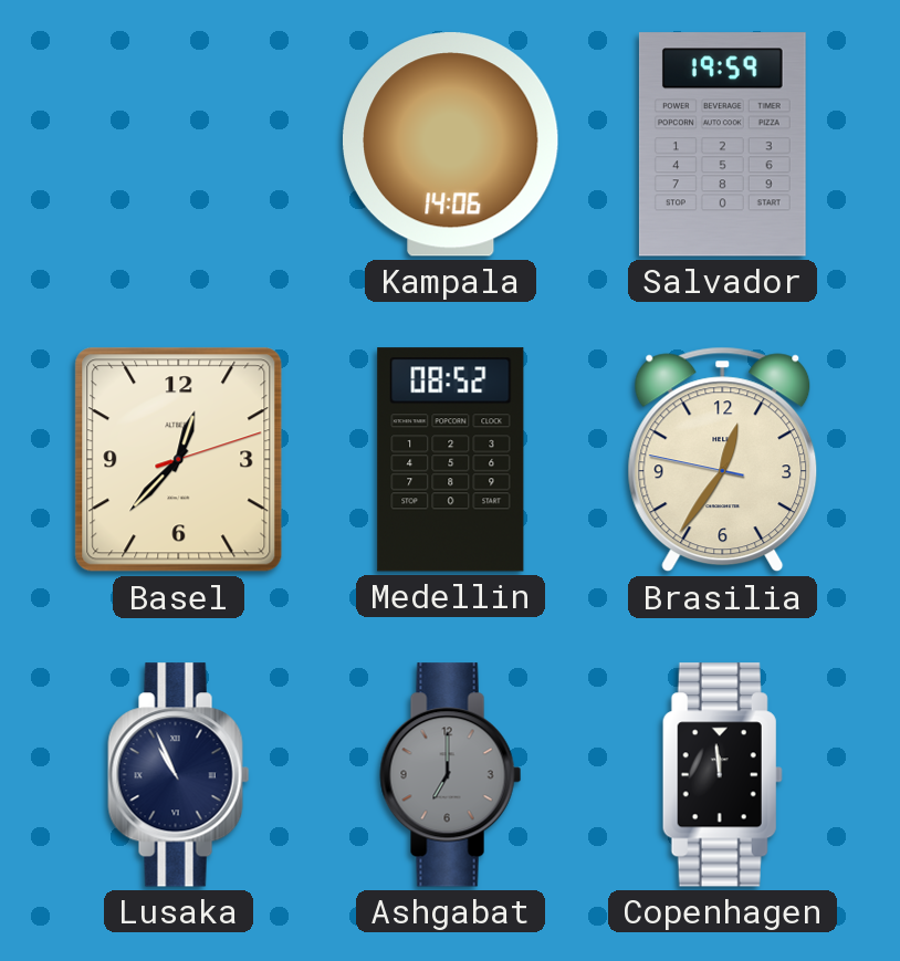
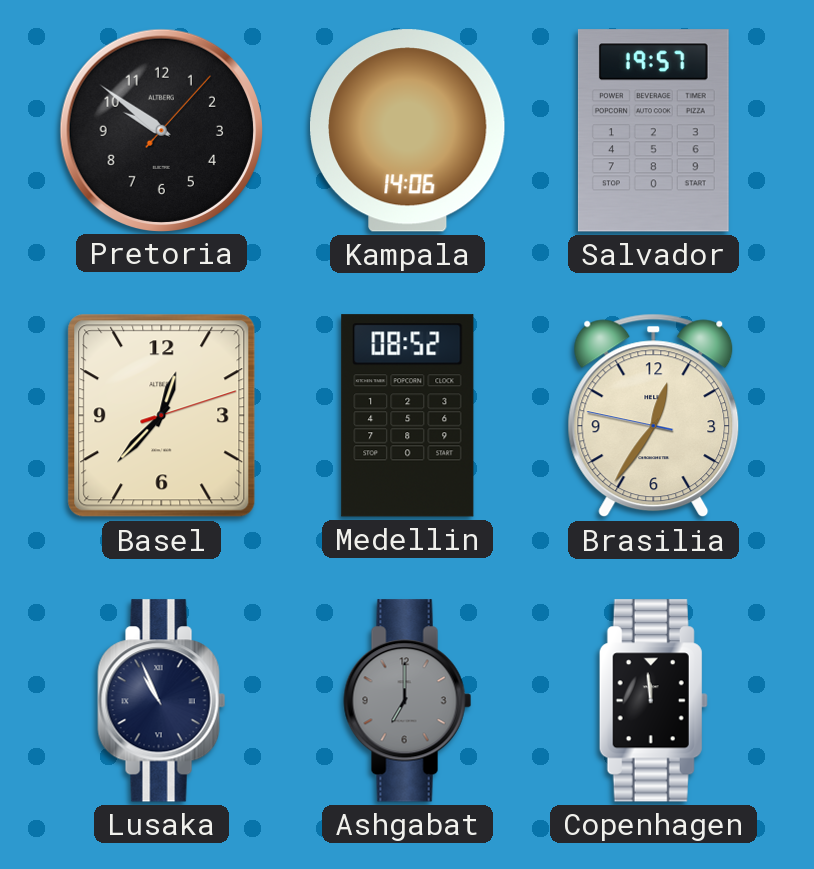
Pretoria: none -> 9:51 (161, 130)
Salvador: 19:59 -> 19:57 (653, 131)
